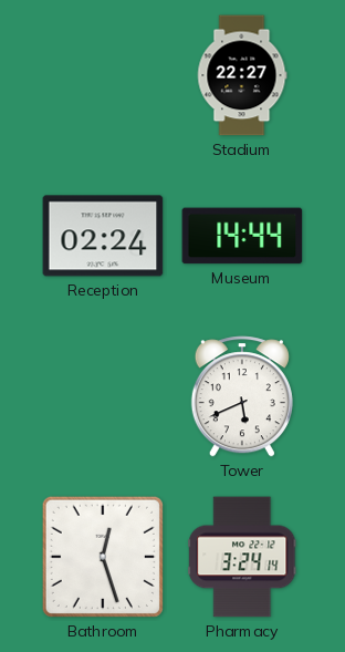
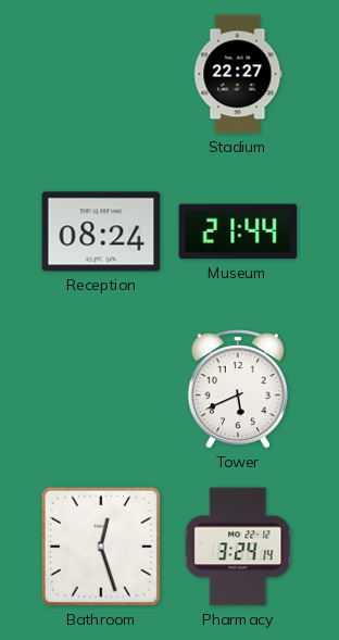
Reception: 02:24 -> 08:24 (101, 231)
Museum: 14:44 -> 21:44 (238, 231)
